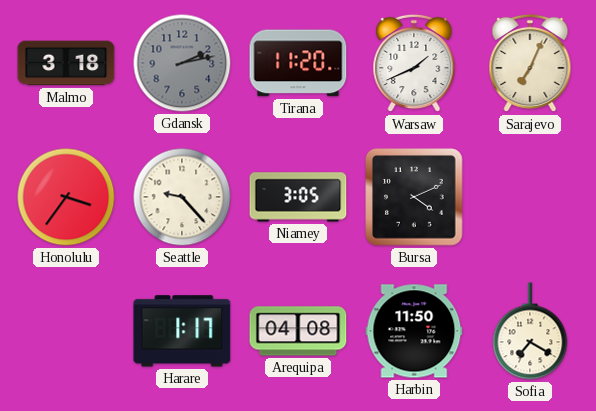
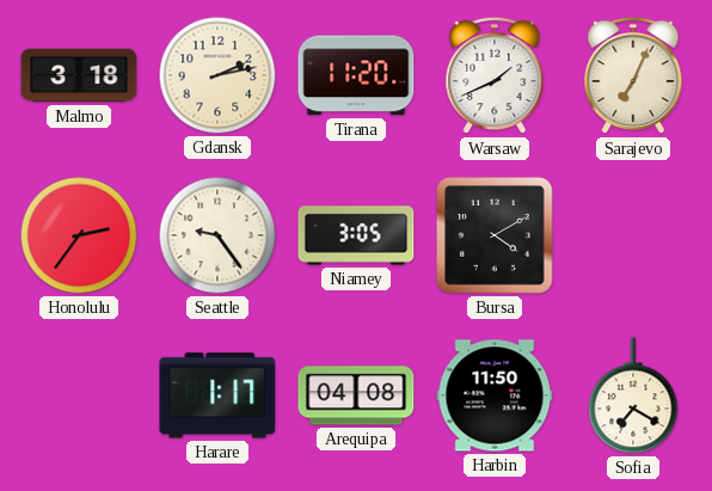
Gdansk dial: grey -> cream (217, 75)
Honolulu: 3:36 -> 2:36 (79, 235)
Seattle: 9:23 -> 9:24 (217, 235)
Bursa: 4:11 -> 4:10 (496, 237)
